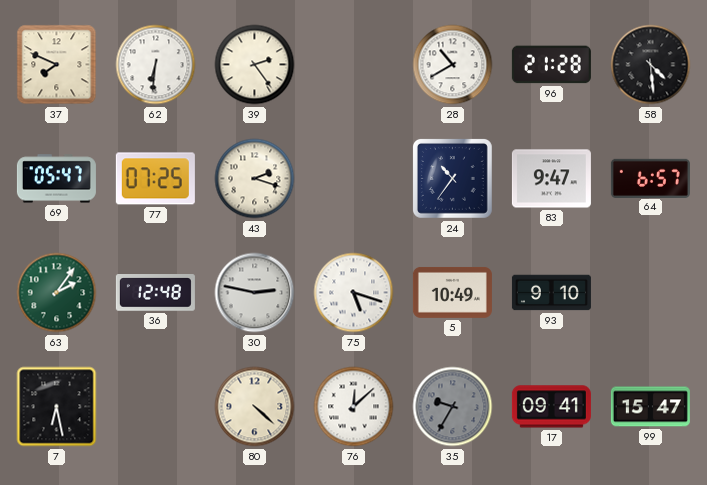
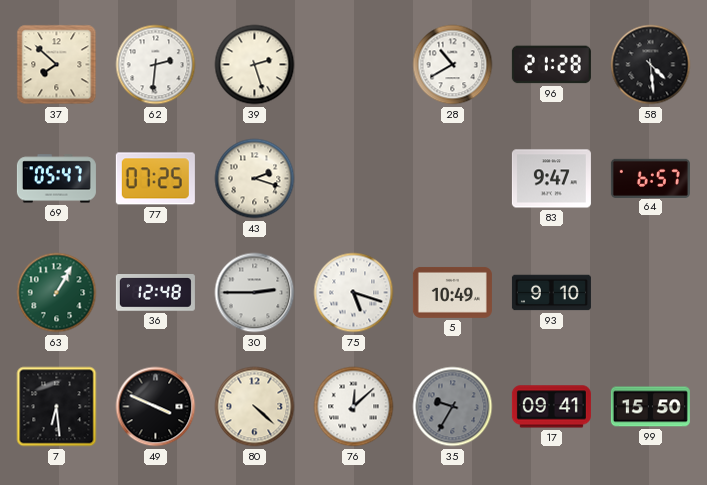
37: 7:49 -> 7:52 (57, 65)
62: 6:31 -> 2:31 (156, 65)
39: 2:24 -> 2:27 (255, 65)
24: 10:36 -> none (452, 178)
63: 2:06 -> 1:05 (57, 293)
30: 2:47 -> 2:45 (255, 293)
7: 6:28 -> 6:29 (57, 407)
49: none -> 3:49 (156, 407)
99: 15:47 -> 15:50 (650, 407)
